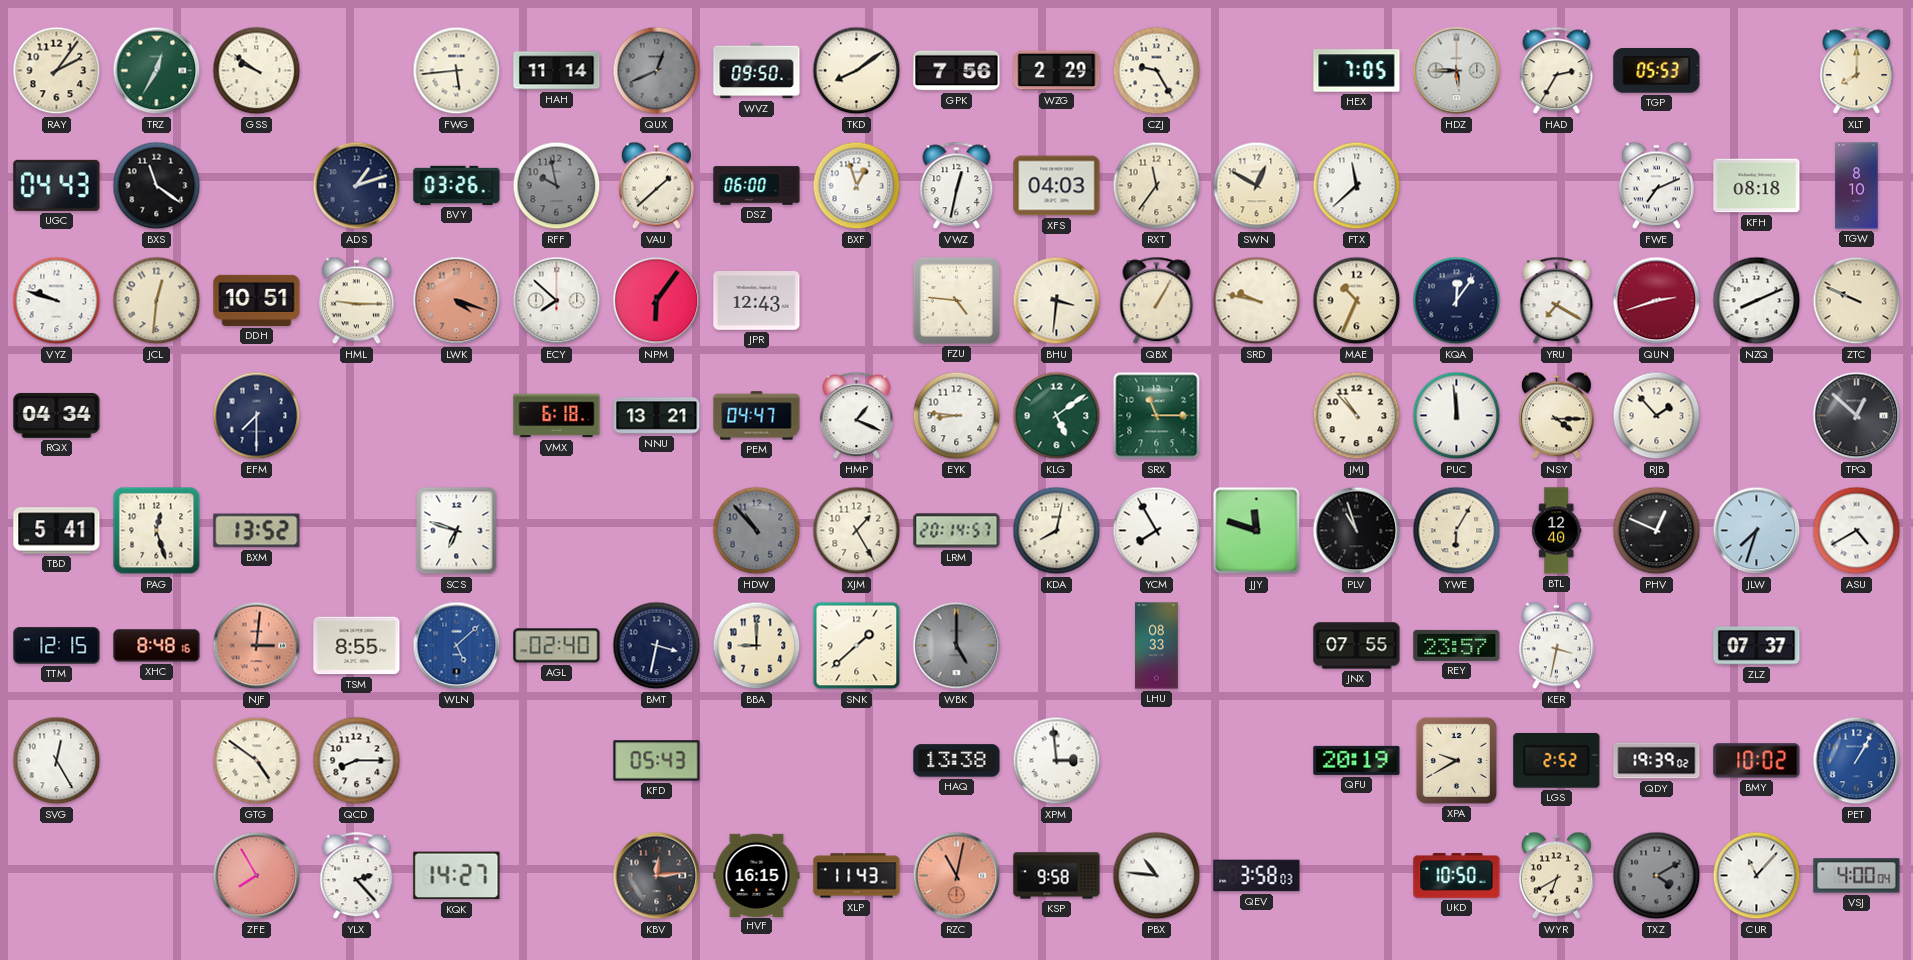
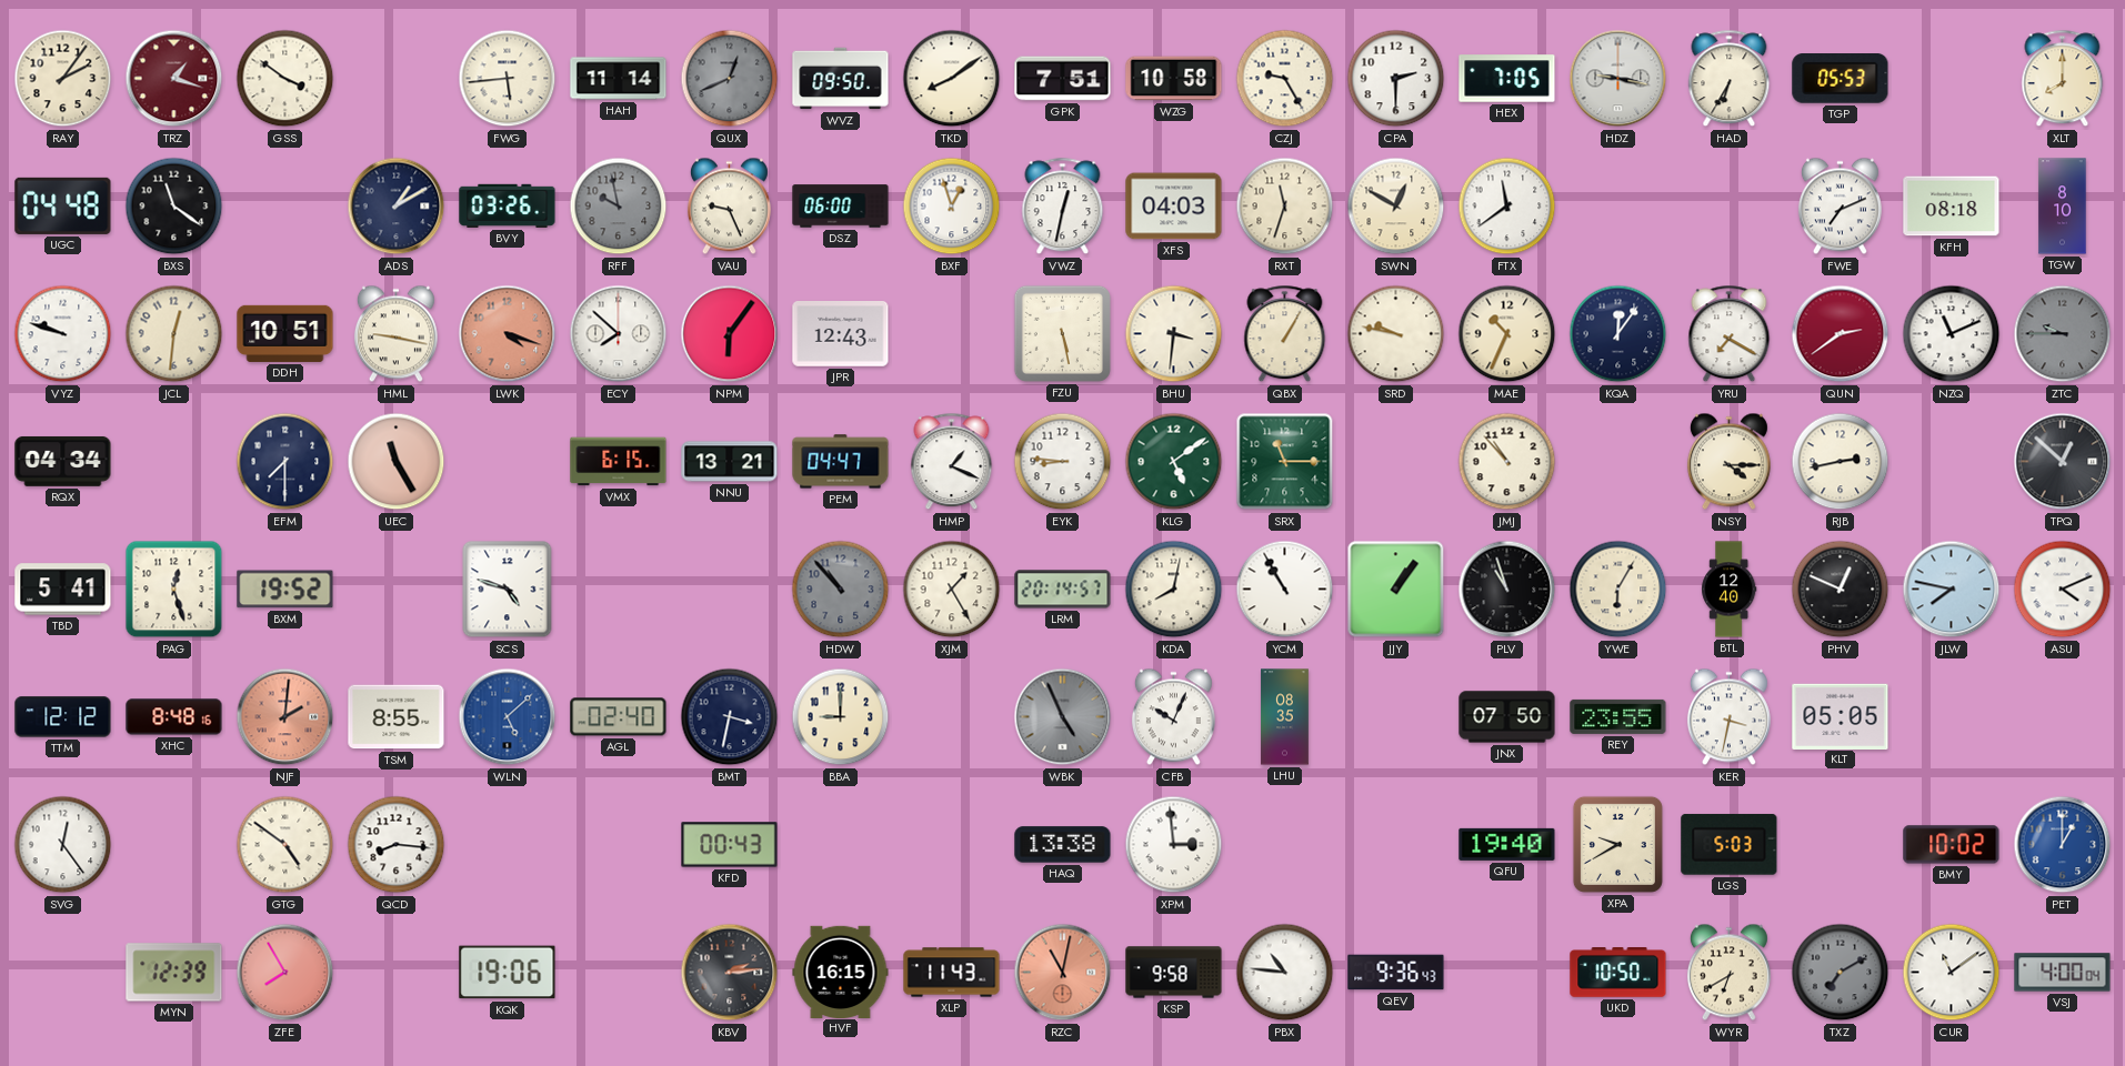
TRZ: 12:35 -> 1:18 (174, 79)
TRZ dial: green -> burgundy (174, 79)
GSS: 9:51 -> 3:51 (285, 79)
GPK: 7:56 -> 7:51 (1063, 79)
WZG: 2:29 -> 10:58 (1174, 79)
CPA: none -> 2:30 (1396, 79)
HDZ: 5:45 -> 9:17 (1618, 79)
HAD: 2:35 -> 6:35 (1730, 79)
UGC: 04:43 -> 04:48 (63, 205)
ADS: 1:12 -> 1:10 (397, 207)
VAU: 1:38 -> 9:26 (729, 207)
RXT: 11:36 -> 11:33 (1285, 207)
FTX: 11:38 -> 11:39 (1507, 207)
HML: 9:15 -> 9:17 (395, 334)
FZU: 4:46 -> 5:28 (1062, 333)
QUN: 2:42 -> 2:39 (1841, 334)
NZQ: 8:11 -> 11:11 (1952, 334)
ZTC: 9:49 -> 9:45 (2063, 334)
ZTC dial: cream -> grey (2063, 334)
UEC: none -> 11:25 (397, 462)
VMX: 6:18 -> 6:15 (619, 462)
PUC: 11:59 -> none (1457, 416)
RJB: 1:53 -> 2:43 (1841, 462)
BXM: 13:52 -> 19:52 (285, 590)
SCS: 6:48 -> 4:48 (508, 590)
YCM: 7:55 -> 10:55 (1285, 590)
JJY: 11:48 -> 1:06 (1396, 590)
JLW: 7:33 -> 7:47 (1952, 590)
ASU: 4:40 -> 4:11 (2063, 590)
TTM: 12:15 -> 12:12 (63, 717)
NJF: 3:01 -> 2:01 (285, 717)
SNK: 1:38 -> none (857, 646)
WBK: 5:00 -> 4:56 (1063, 717)
CFB: none -> 10:04 (1173, 717)
LHU: 08:33 -> 08:35 (1285, 717)
JNX: 07:55 -> 07:50 (1507, 717)
REY: 23:57 -> 23:55 (1618, 716)
KLT: none -> 05:05 (1841, 716)
ZLZ: 07:37 -> none (1757, 646)
SVG: 12:25 -> 12:24 (63, 845)
QCD: 8:15 -> 8:16 (397, 845)
KFD: 05:43 -> 00:43 (730, 845)
QFU: 20:19 -> 19:40 (1507, 844)
LGS: 2:52 -> 5:03 (1730, 844)
QDY: 19:39 -> none (1657, 761)
PET: 1:05 -> 1:00 (2063, 845)
MYN: none -> 12:39 (174, 973)
YLX: 2:23 -> none (357, 876)
KQK: 14:27 -> 19:06 (508, 973)
KBV: 12:14 -> 2:14 (730, 973)
QEV: 3:58 -> 9:36 (1396, 973)
TXZ: 4:10 -> 7:10 (1841, 973)
CUR: 11:07 -> 11:09 (1952, 973)
